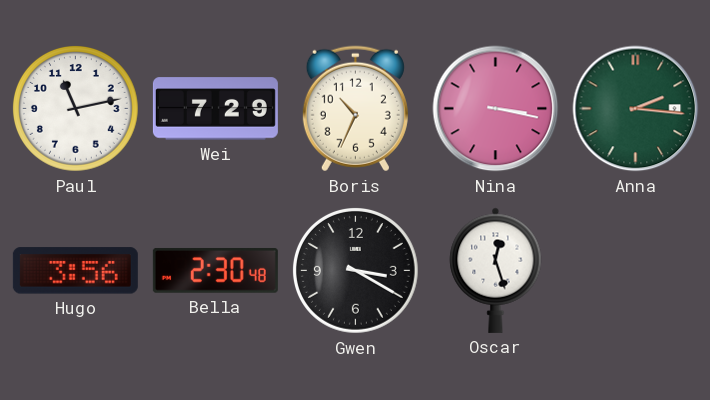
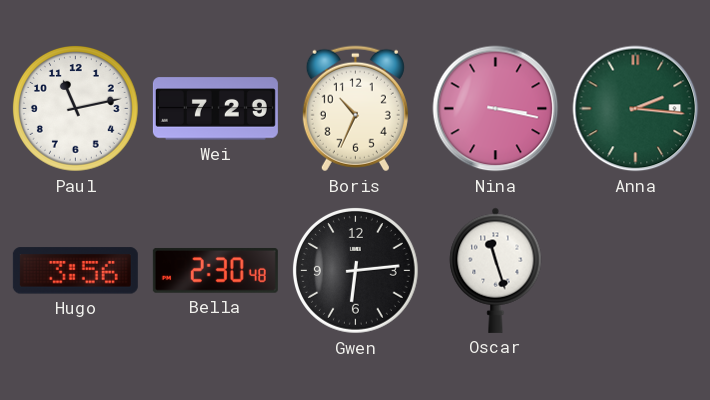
Gwen: 3:20 -> 6:14 (356, 271)
Oscar: 12:27 -> 11:27 (496, 270)
